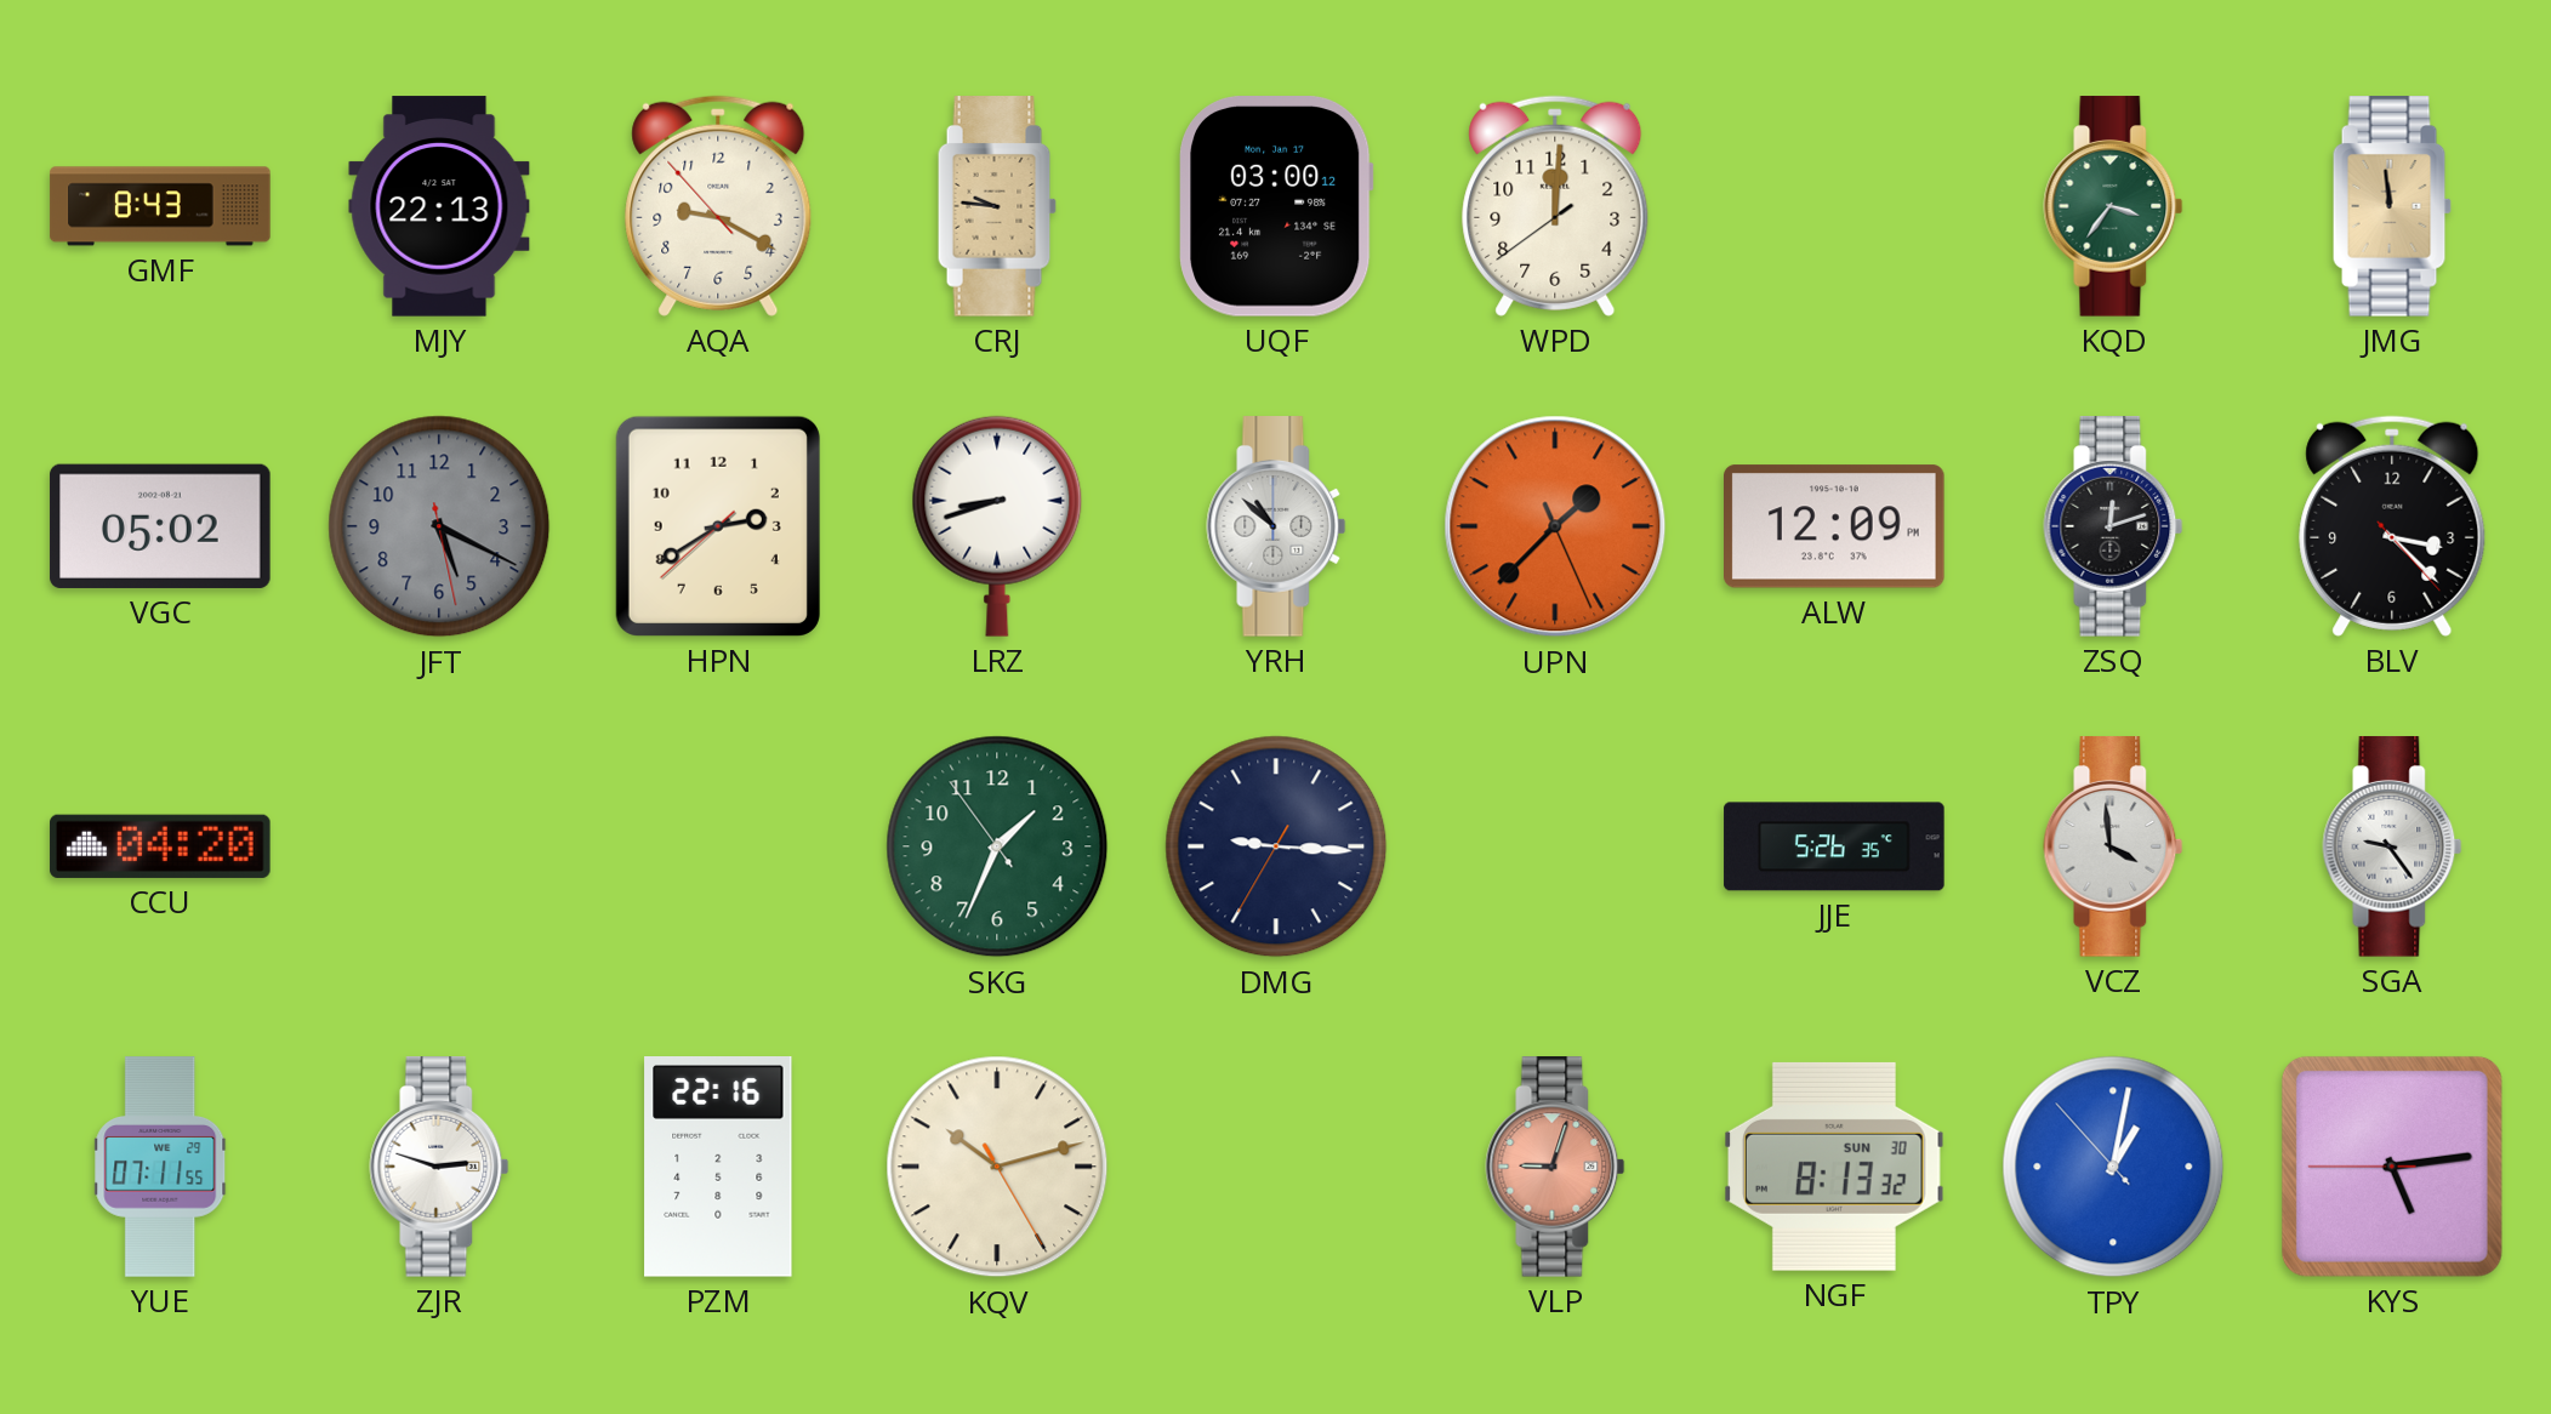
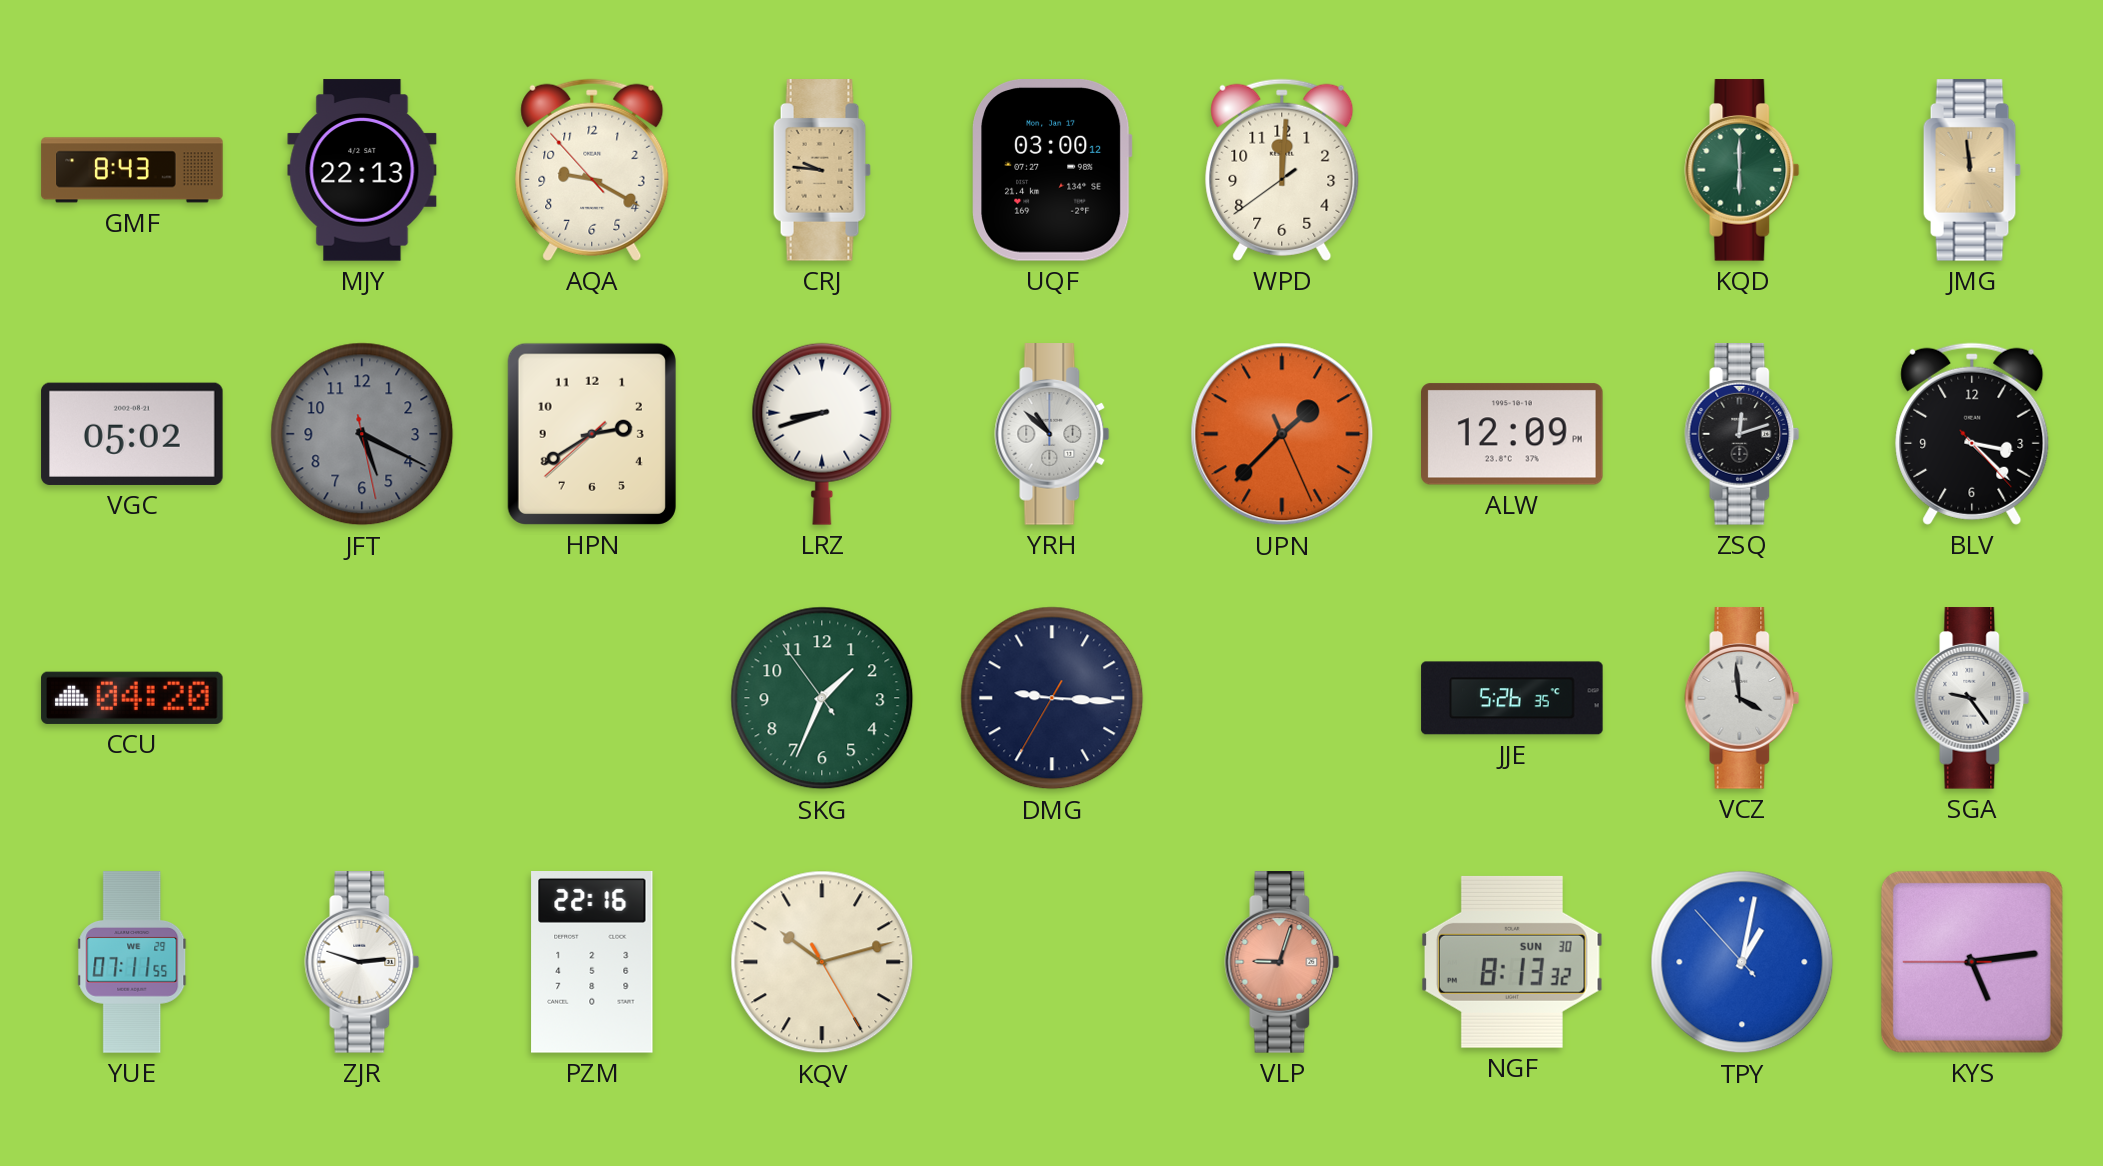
KQD: 3:36 -> 6:00 (1742, 170)
